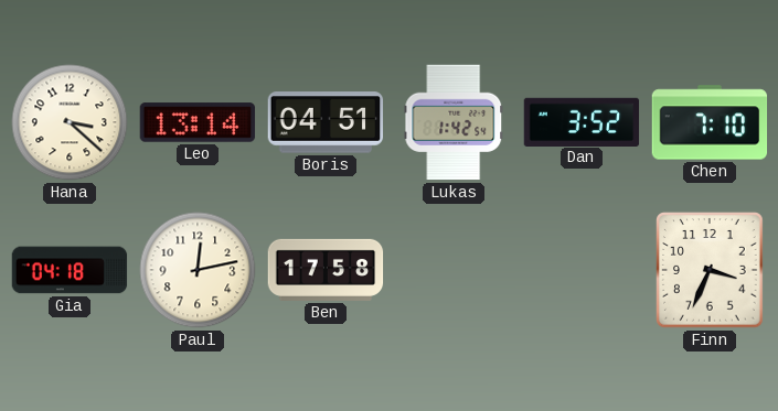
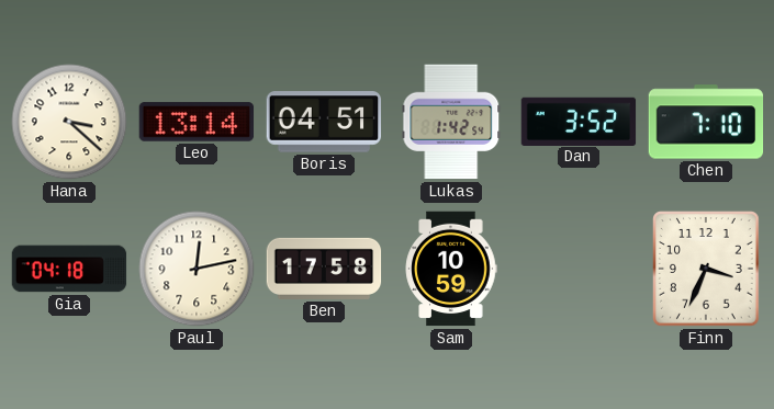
Sam: none -> 10:59 (451, 269)
